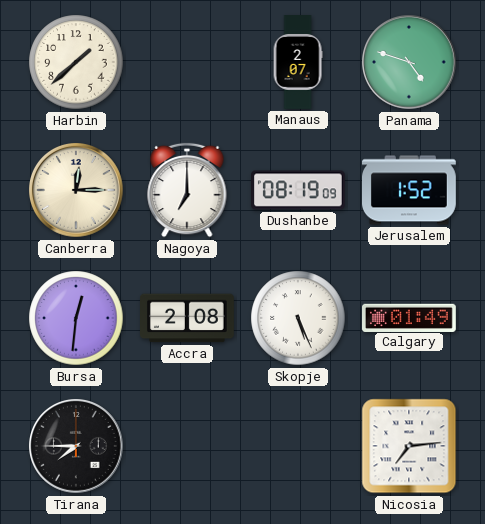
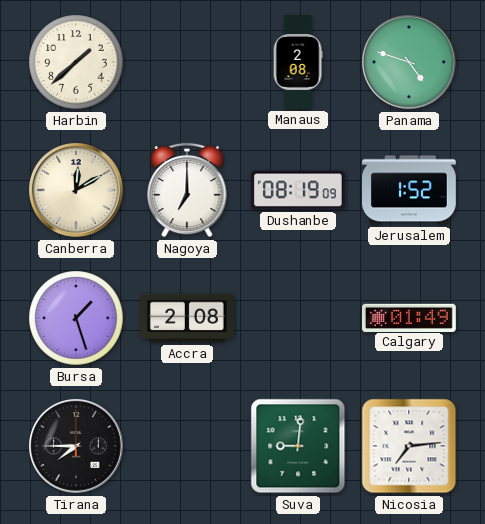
Manaus: 2:07 -> 2:08 (298, 62)
Canberra: 12:15 -> 12:10 (77, 191)
Bursa: 12:31 -> 1:27 (76, 318)
Skopje: 5:26 -> none (298, 318)
Suva: none -> 9:01 (298, 446)
